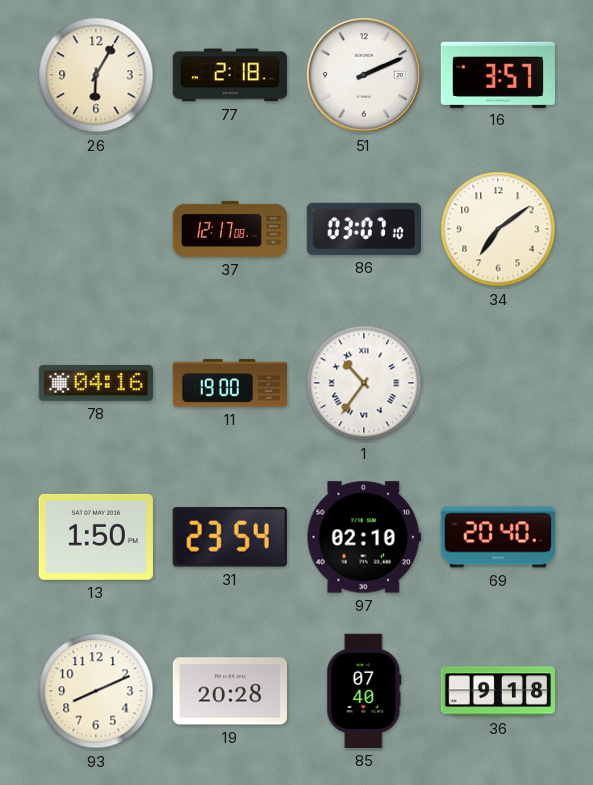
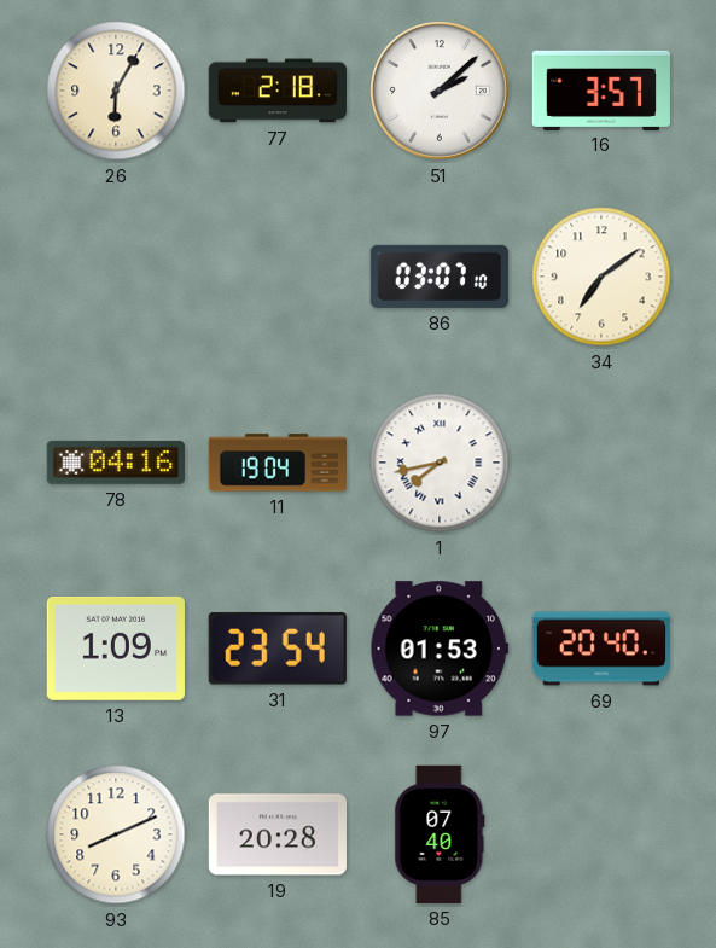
51: 2:11 -> 2:08 (440, 91)
37: 12:17 -> none (229, 229)
11: 19:00 -> 19:04 (276, 463)
1: 10:36 -> 7:43 (440, 463)
13: 1:50 -> 1:09 (116, 649)
97: 02:10 -> 01:53 (440, 649)
36: 9:18 -> none (497, 691)
